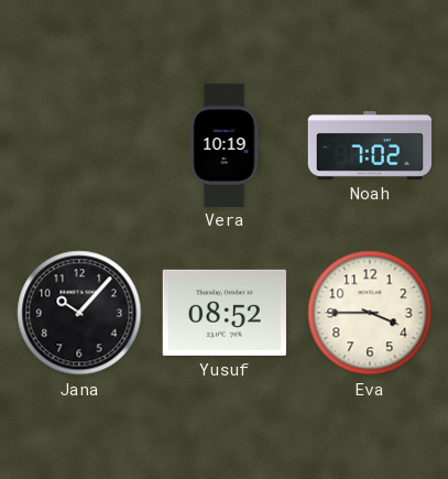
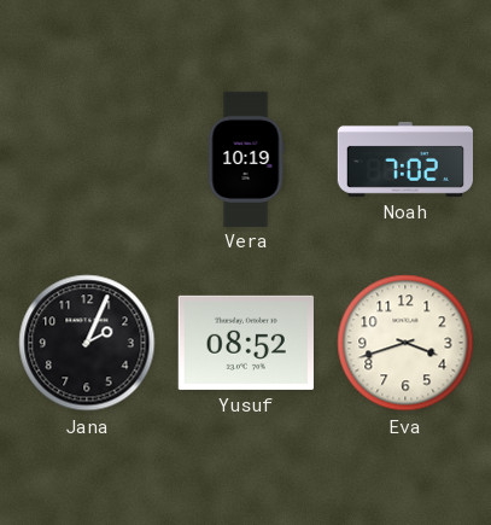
Jana: 10:07 -> 2:04 (87, 343)
Eva: 3:45 -> 3:42 (405, 343)
